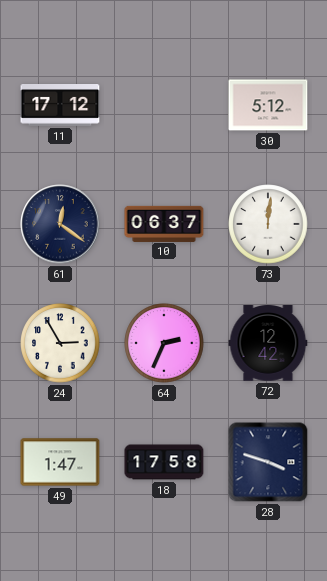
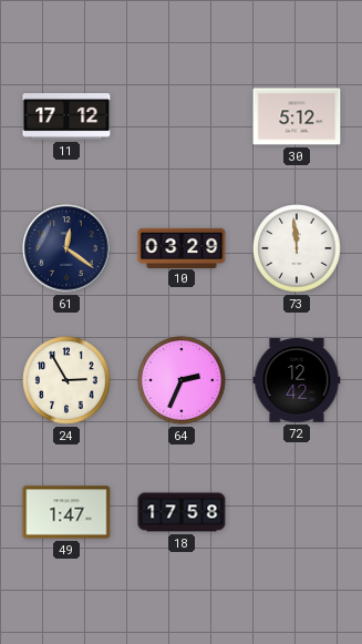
10: 06:37 -> 03:29 (182, 247)
73: 12:01 -> 11:59 (297, 248)
28: 3:48 -> none (268, 462)
